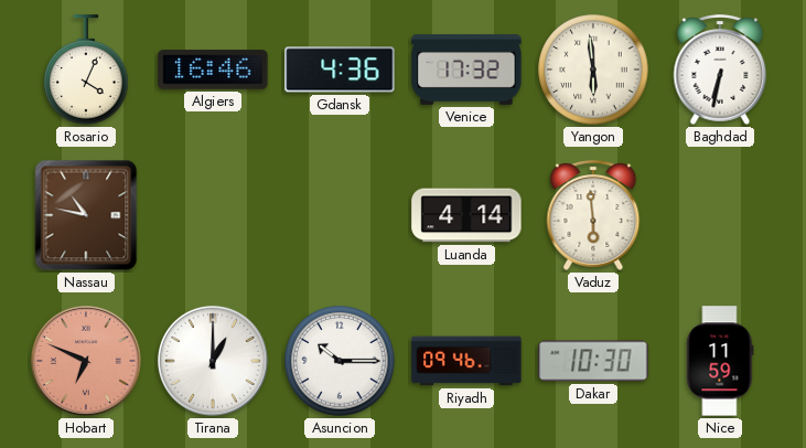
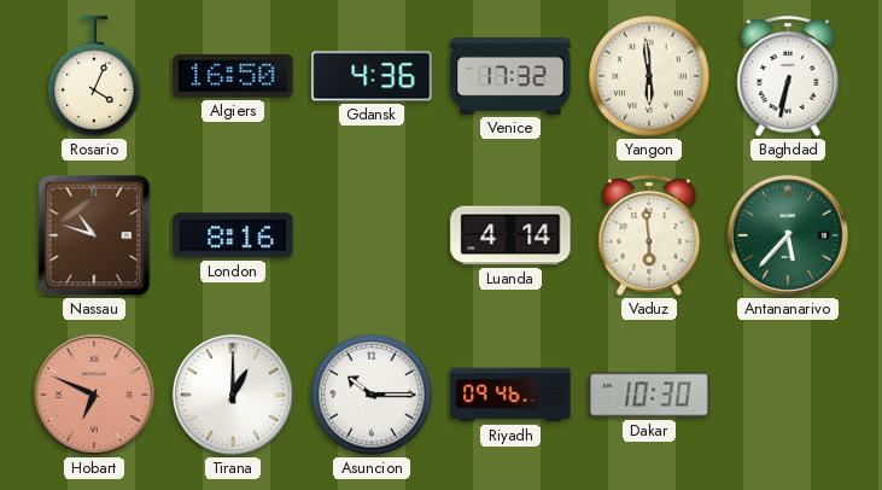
Algiers: 16:46 -> 16:50 (233, 76)
Nassau: 10:47 -> 10:48 (94, 235)
London: none -> 8:16 (233, 235)
Antananarivo: none -> 5:37 (788, 235)
Nice: 11:59 -> none (720, 361)
